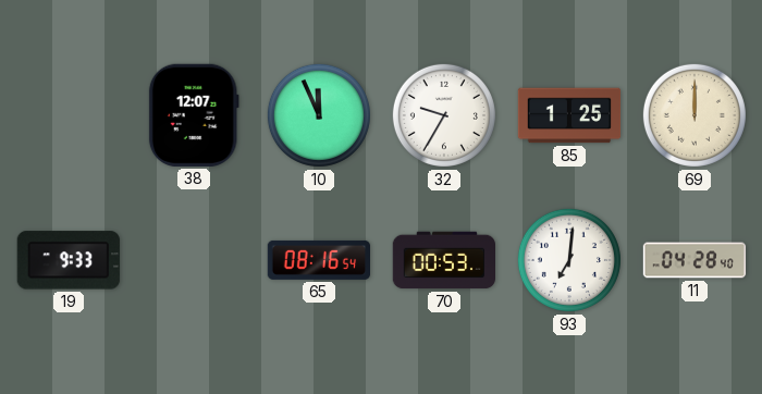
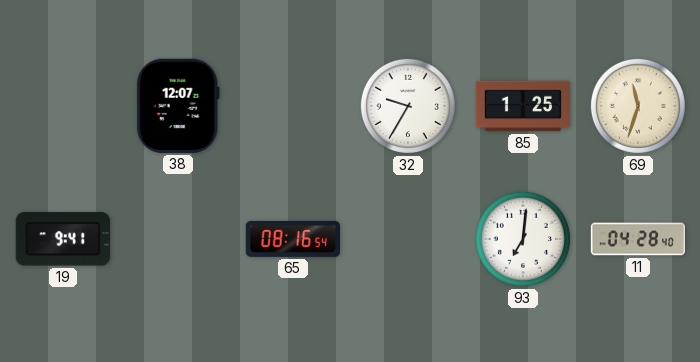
10: 11:56 -> none (319, 115)
69: 12:00 -> 11:33 (638, 106)
19: 9:33 -> 9:41 (63, 239)
70: 00:53 -> none (443, 260)
